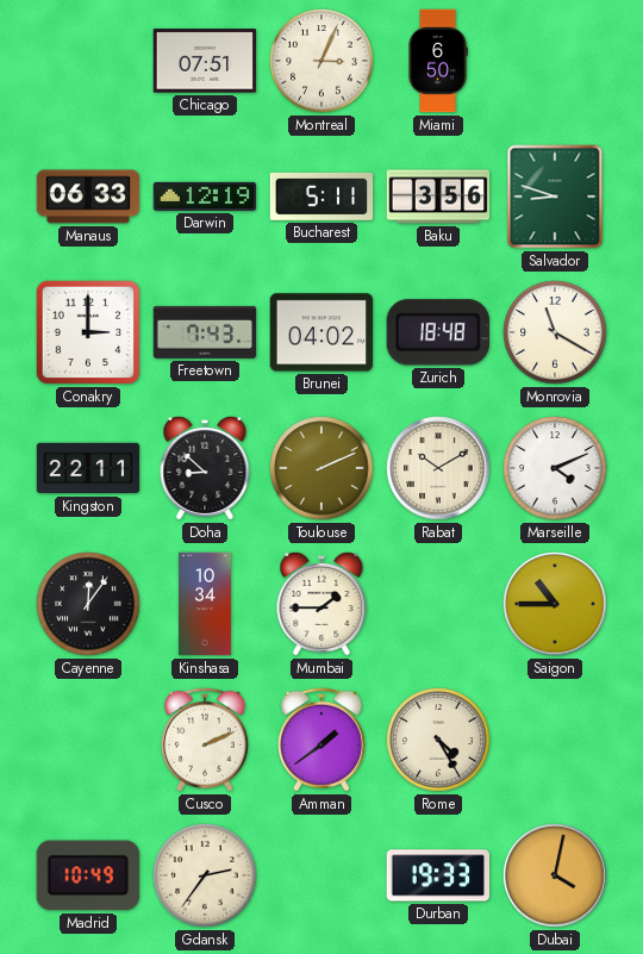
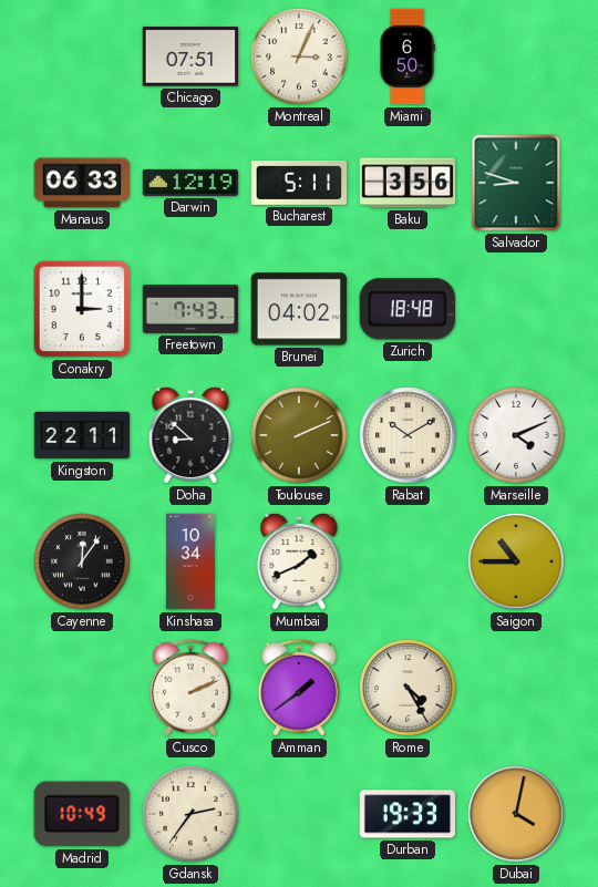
Monrovia: 11:20 -> none (555, 332)
Mumbai: 1:45 -> 1:41 (299, 561)
